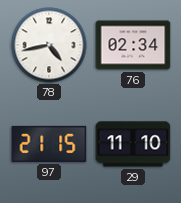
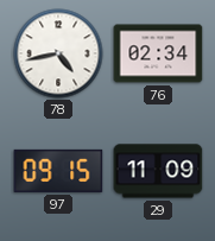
97: 21:15 -> 09:15 (58, 171)
29: 11:10 -> 11:09 (158, 171)
